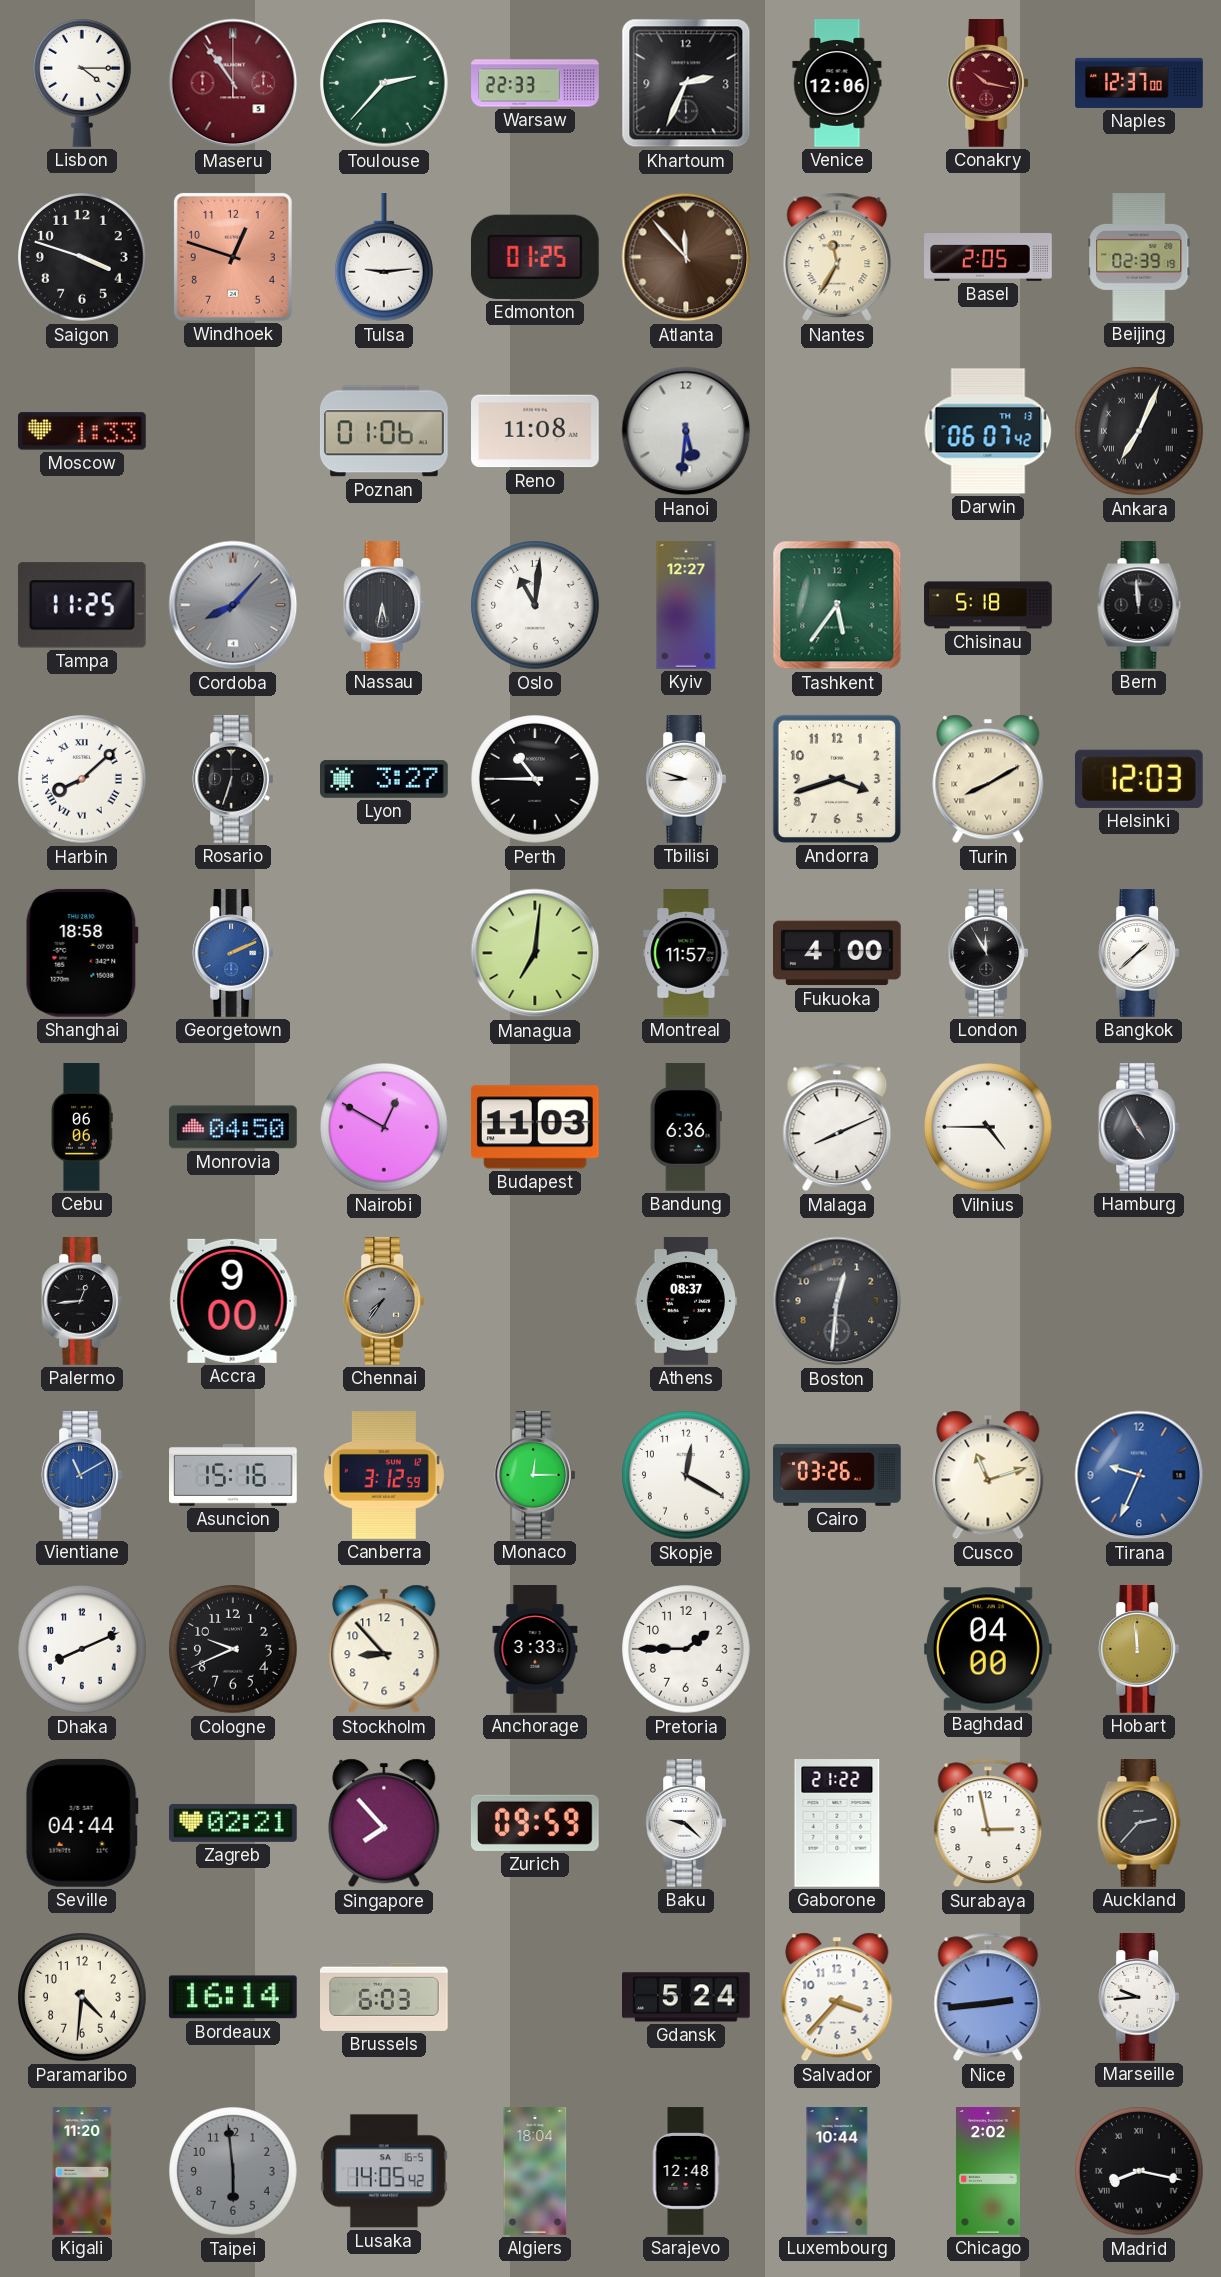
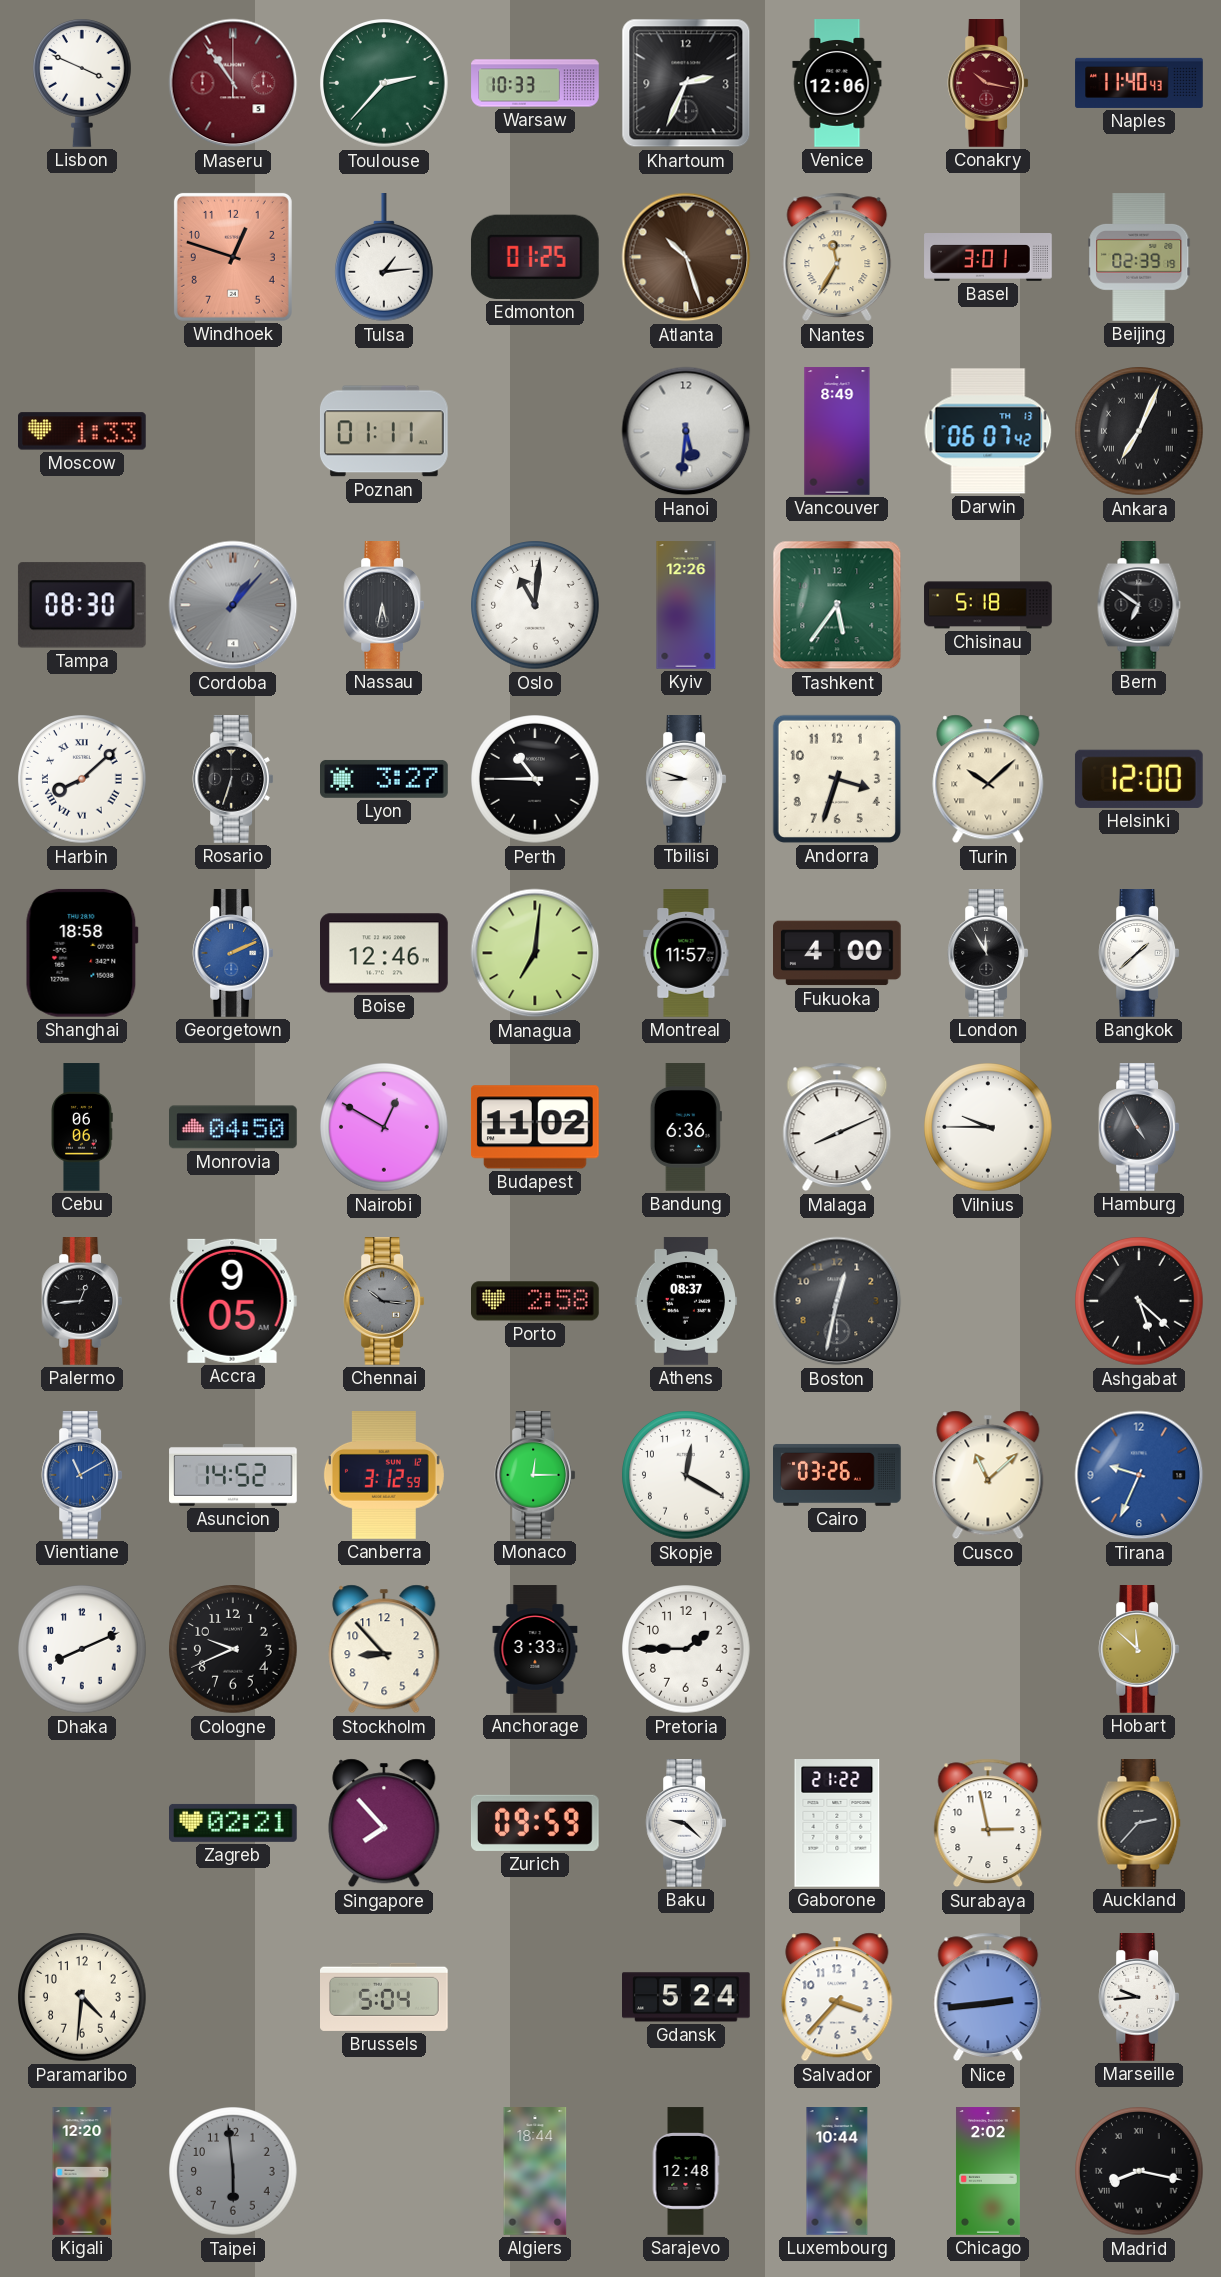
Lisbon: 4:15 -> 3:49 (83, 83)
Warsaw: 22:33 -> 10:33 (535, 83)
Naples: 12:37 -> 11:40 (1139, 83)
Saigon: 3:48 -> none (82, 257)
Tulsa: 9:14 -> 1:14 (385, 258)
Atlanta: 11:53 -> 10:27 (686, 257)
Basel: 2:05 -> 3:01 (988, 258)
Poznan: 01:06 -> 01:11 (384, 431)
Reno: 11:08 -> none (536, 431)
Vancouver: none -> 8:49 (837, 431)
Tampa: 11:25 -> 08:30 (82, 605)
Cordoba: 8:07 -> 1:07 (233, 605)
Kyiv: 12:27 -> 12:26 (686, 605)
Bern: 11:59 -> 6:51 (1139, 605)
Andorra: 3:42 -> 3:33 (837, 779)
Turin: 8:10 -> 10:08 (988, 779)
Helsinki: 12:03 -> 12:00 (1139, 779)
Boise: none -> 12:46 (385, 953)
Budapest: 11:03 -> 11:02 (535, 1127)
Vilnius: 4:45 -> 9:45 (988, 1127)
Accra: 9:00 -> 9:05 (233, 1301)
Chennai: 7:36 -> 10:16 (384, 1301)
Porto: none -> 2:58 (536, 1301)
Boston: 12:31 -> 12:32 (837, 1301)
Ashgabat: none -> 5:22 (1139, 1301)
Asuncion: 15:16 -> 14:52 (233, 1475)
Cusco: 11:12 -> 11:08 (988, 1475)
Baghdad: 04:00 -> none (989, 1649)
Hobart: 11:59 -> 11:52 (1139, 1649)
Seville: 04:44 -> none (82, 1823)
Bordeaux: 16:14 -> none (233, 1997)
Brussels: 6:03 -> 5:04 (385, 1997)
Kigali: 11:20 -> 12:20 (82, 2171)
Lusaka: 14:05 -> none (385, 2171)
Algiers: 18:04 -> 18:44 (535, 2171)
